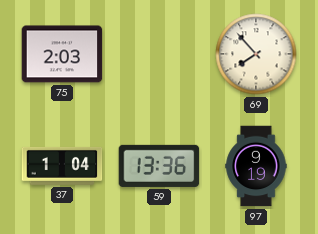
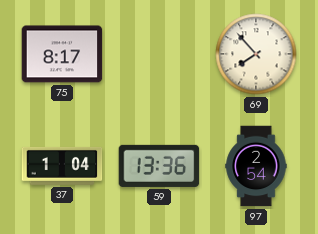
75: 2:03 -> 8:17 (62, 54)
97: 9:19 -> 2:54 (256, 166)
